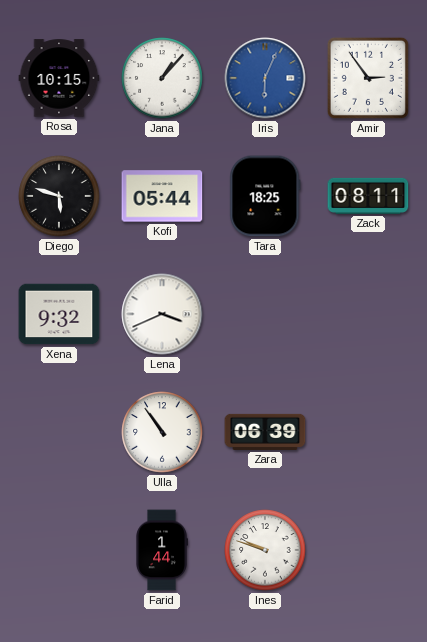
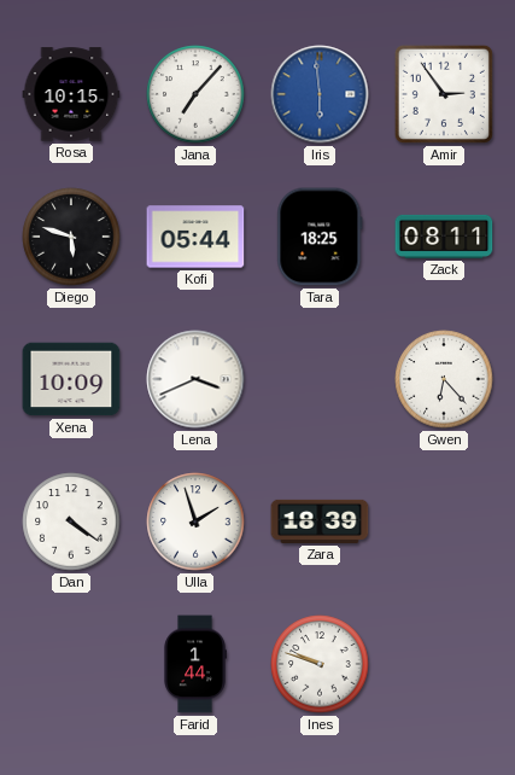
Jana: 1:07 -> 7:07 (195, 94)
Iris: 6:04 -> 5:59 (320, 94)
Xena: 9:32 -> 10:09 (71, 379)
Gwen: none -> 6:23 (444, 379)
Dan: none -> 4:21 (71, 521)
Ulla: 10:54 -> 1:57 (195, 521)
Zara: 06:39 -> 18:39 (320, 521)
